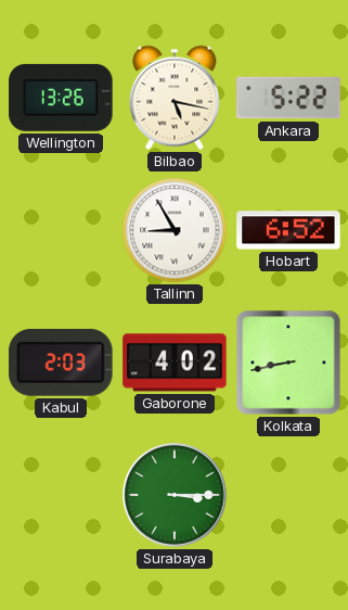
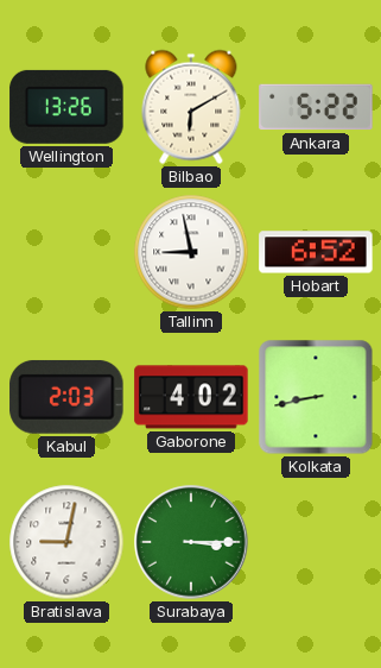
Bilbao: 5:17 -> 6:10 (191, 107)
Tallinn: 8:55 -> 8:58 (191, 252)
Bratislava: none -> 9:02 (66, 542)
